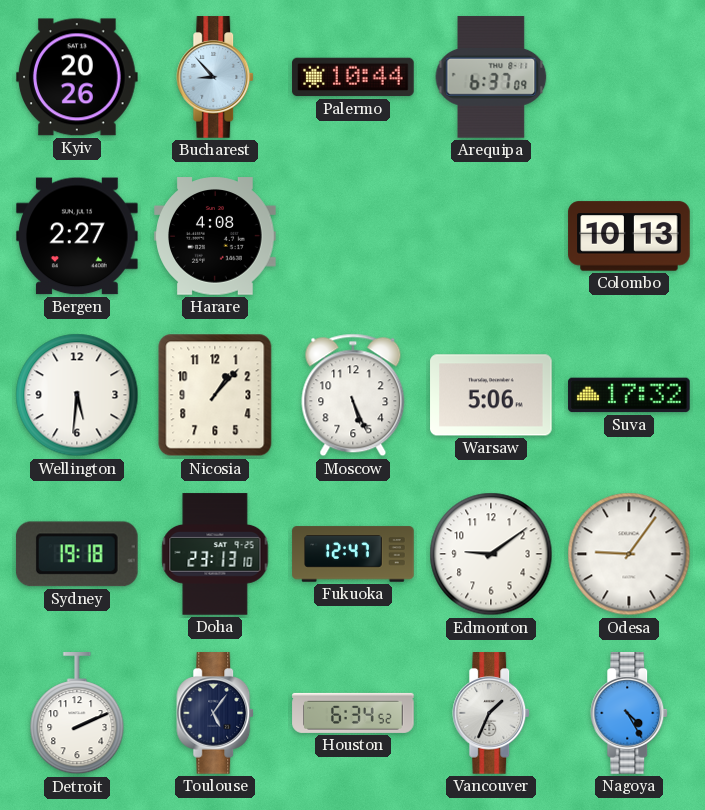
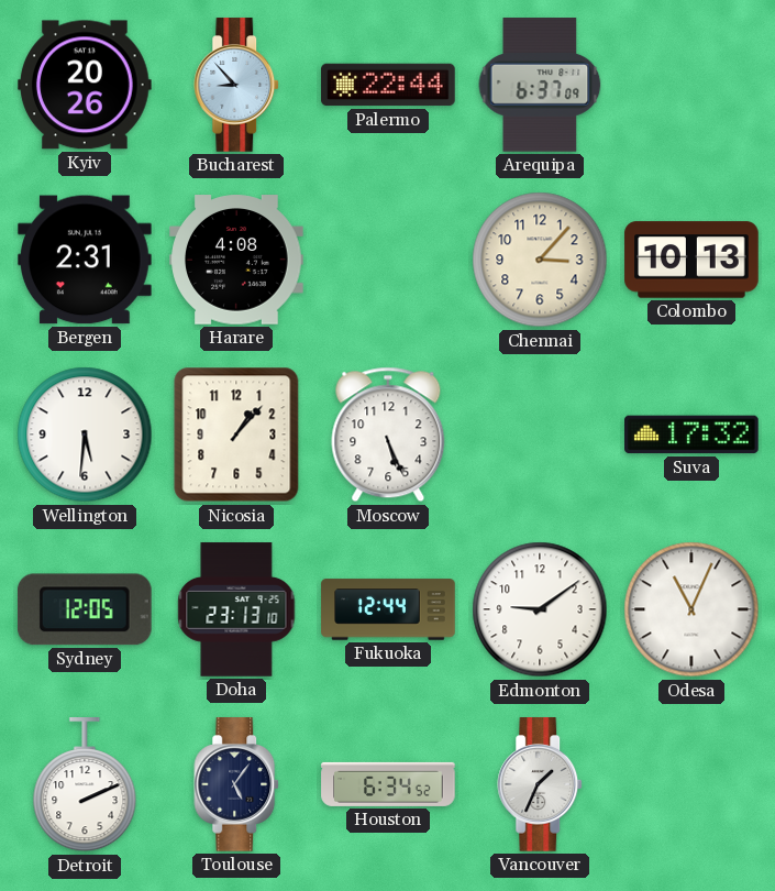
Palermo: 10:44 -> 22:44 (388, 85)
Bergen: 2:27 -> 2:31 (86, 260)
Chennai: none -> 3:07 (540, 260)
Warsaw: 5:06 -> none (491, 395)
Sydney: 19:18 -> 12:05 (85, 609)
Fukuoka: 12:47 -> 12:44 (388, 609)
Odesa: 9:06 -> 11:04 (691, 609)
Nagoya: 4:25 -> none (630, 713)
